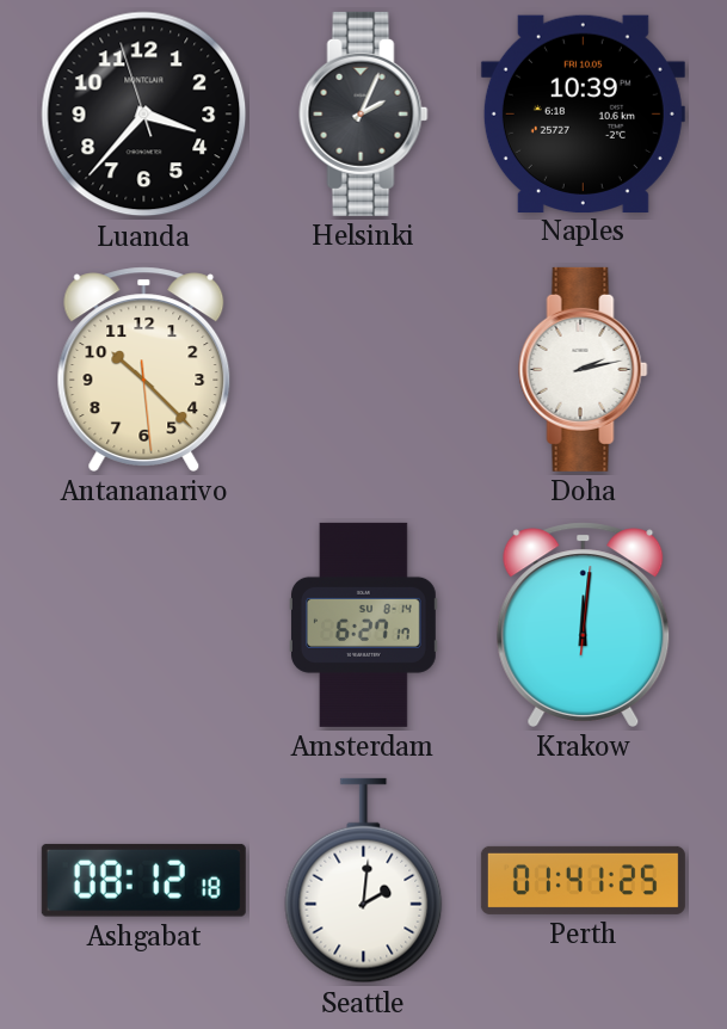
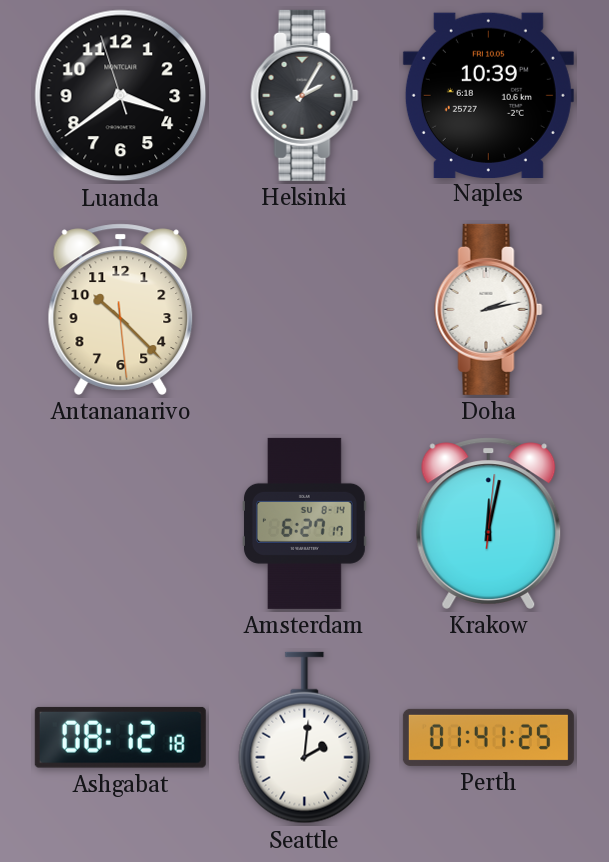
Luanda: 3:36 -> 3:38 (121, 96)
Helsinki: 2:04 -> 2:05 (305, 95)
Krakow: 12:01 -> 12:02 (489, 523)
